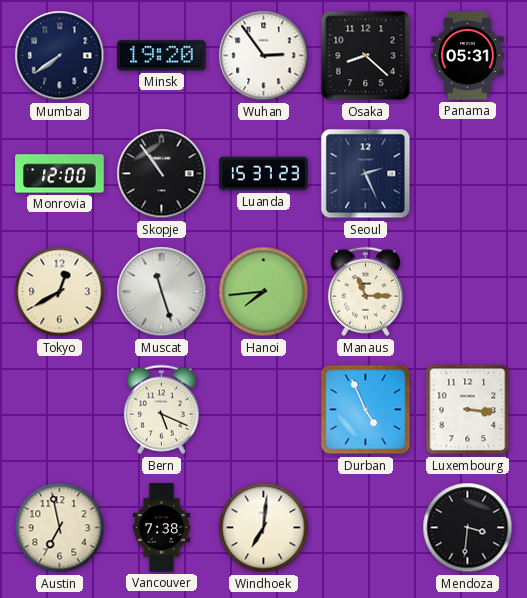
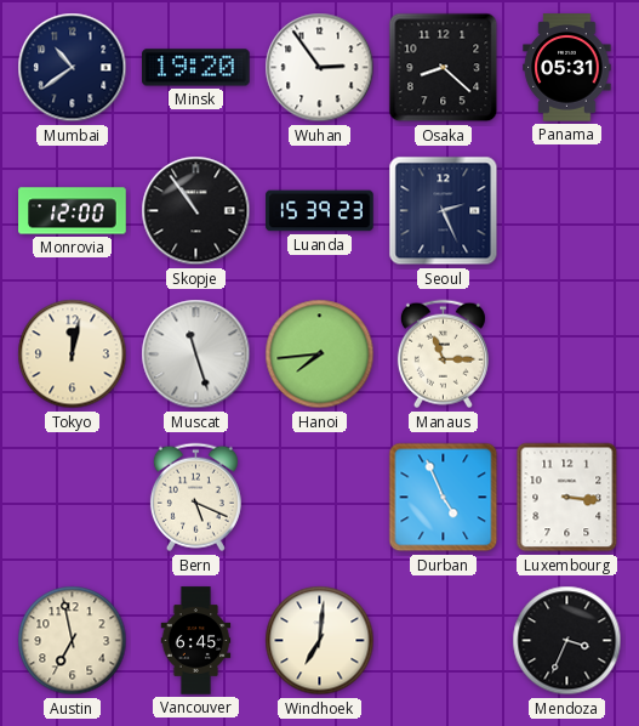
Mumbai: 7:39 -> 10:39 (73, 68)
Luanda: 15:37 -> 15:39 (320, 211)
Tokyo: 12:40 -> 12:02 (73, 355)
Vancouver: 7:38 -> 6:45 (196, 641)
Mendoza: 3:31 -> 3:34 (567, 641)
